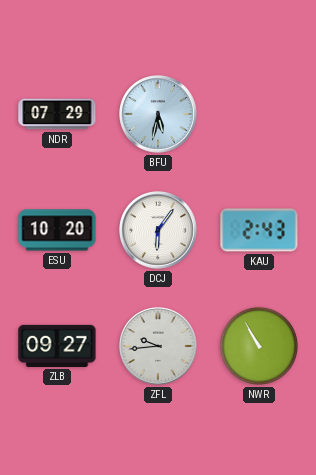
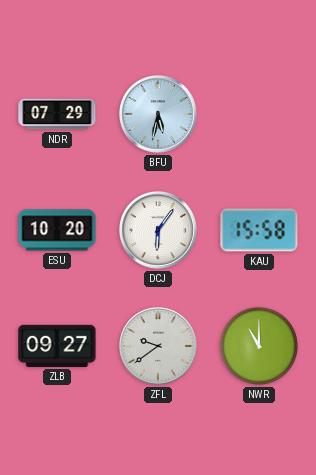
KAU: 2:43 -> 15:58 (259, 230)
ZFL: 9:44 -> 9:39 (159, 347)
NWR: 10:55 -> 11:00 (259, 346)
